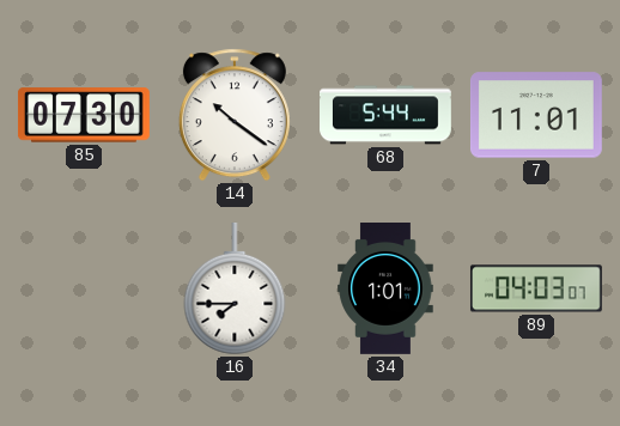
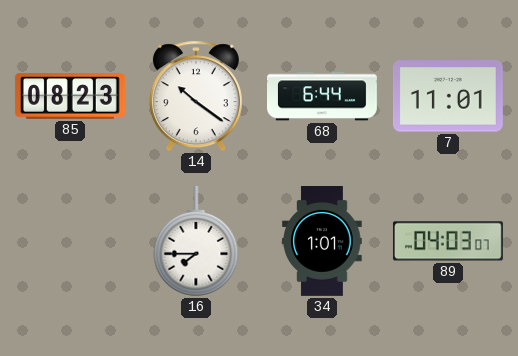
85: 07:30 -> 08:23 (70, 96)
68: 5:44 -> 6:44 (323, 96)
